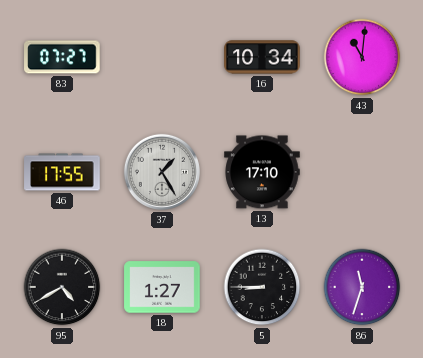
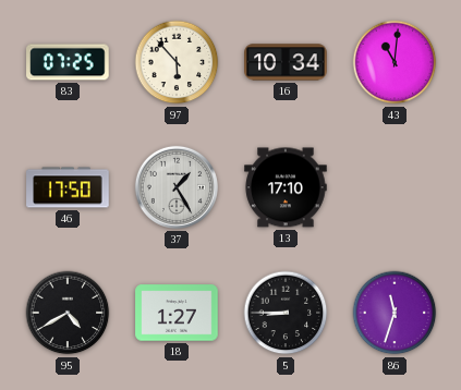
83: 07:27 -> 07:25 (68, 62)
97: none -> 5:53 (177, 62)
46: 17:55 -> 17:50 (68, 187)
